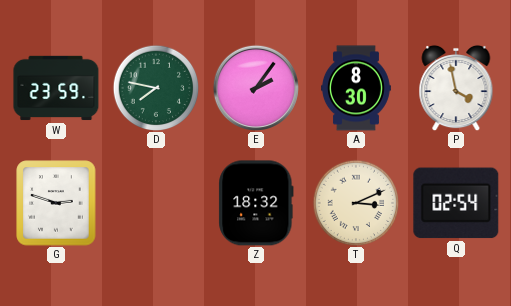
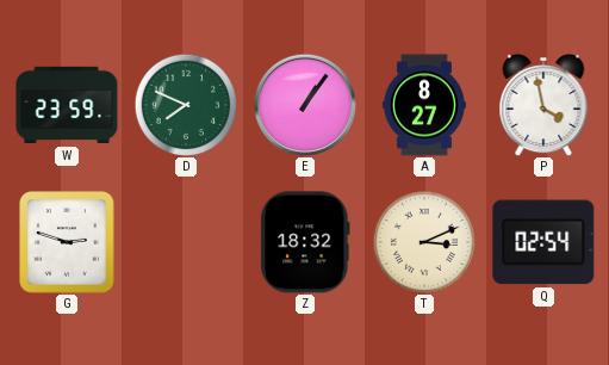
D: 7:47 -> 7:49 (186, 105)
E: 2:06 -> 1:06 (305, 105)
A: 8:30 -> 8:27 (424, 105)
